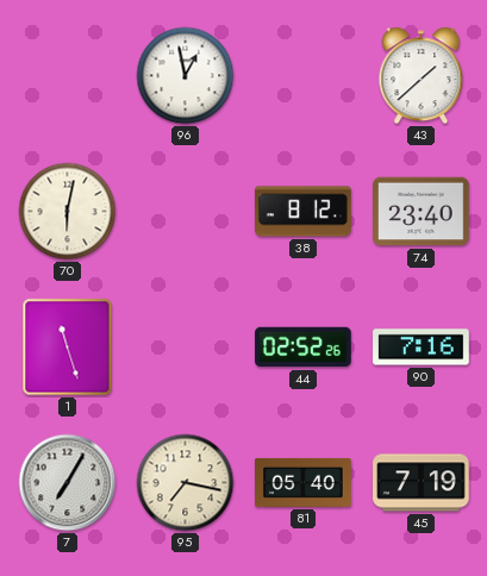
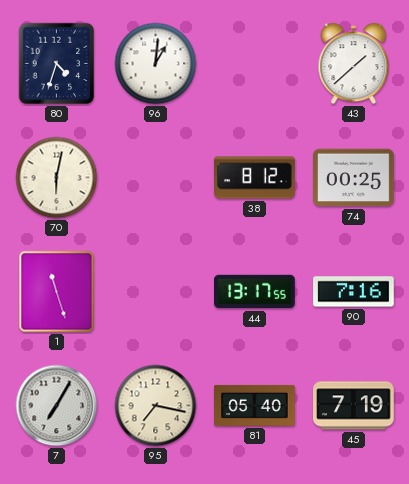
80: none -> 4:33 (57, 64)
96: 12:58 -> 1:01 (156, 64)
74: 23:40 -> 00:25 (354, 178)
44: 02:52 -> 13:17 (255, 292)
